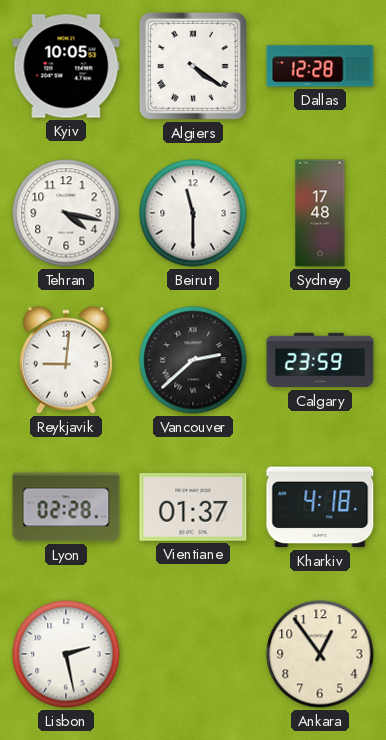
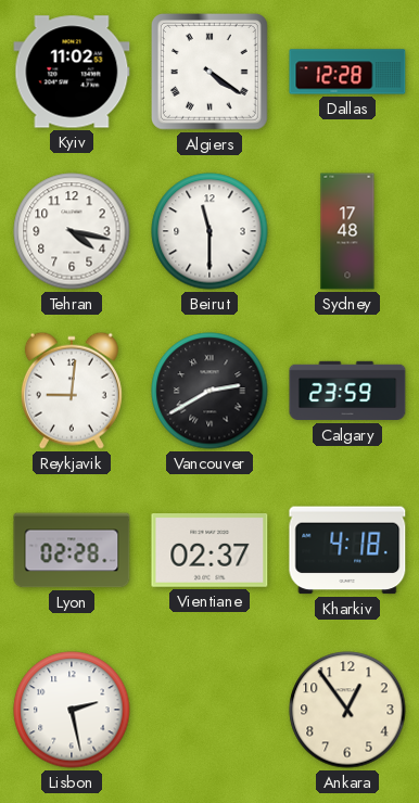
Kyiv: 10:05 -> 11:02 (72, 72)
Vancouver: 2:38 -> 2:40 (210, 391)
Vientiane: 01:37 -> 02:37 (210, 551)
